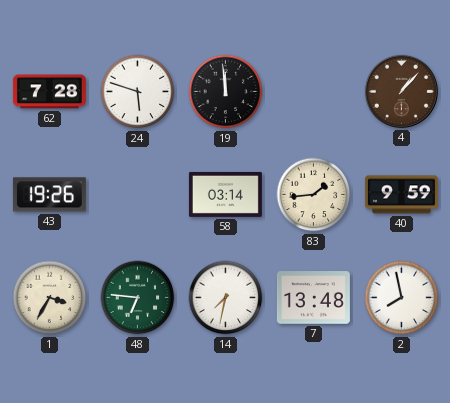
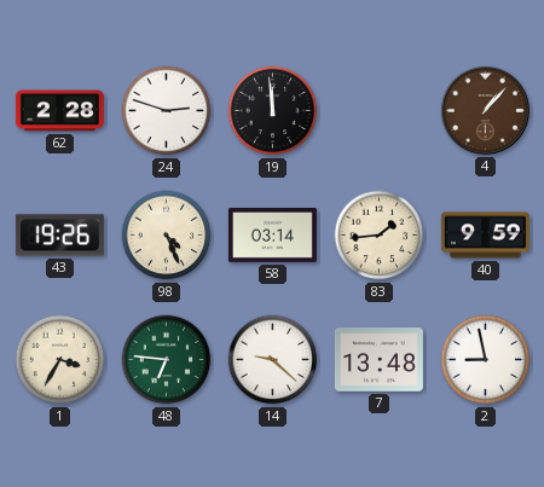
62: 7:28 -> 2:28 (59, 111)
24: 5:48 -> 2:48 (167, 111)
98: none -> 4:26 (167, 236)
14: 7:32 -> 9:22 (273, 360)
2: 7:58 -> 8:58 (486, 360)
